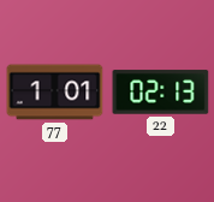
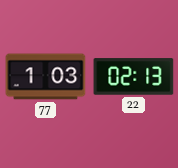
77: 1:01 -> 1:03 (46, 77)
